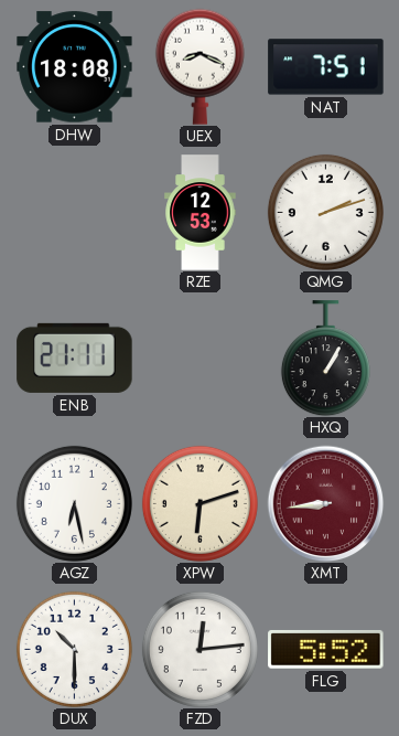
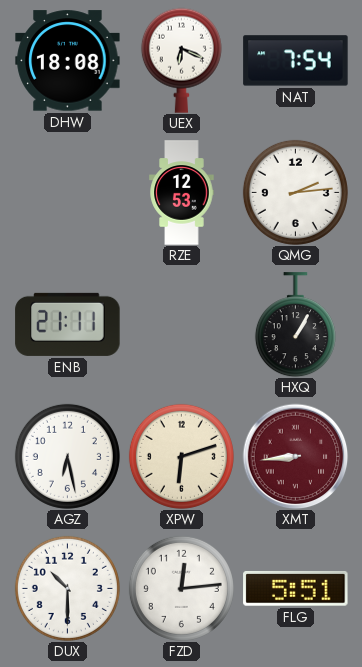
UEX: 8:19 -> 6:19 (181, 60)
NAT: 7:51 -> 7:54 (296, 61)
QMG: 2:12 -> 2:14 (295, 192)
FLG: 5:52 -> 5:51 (296, 589)
